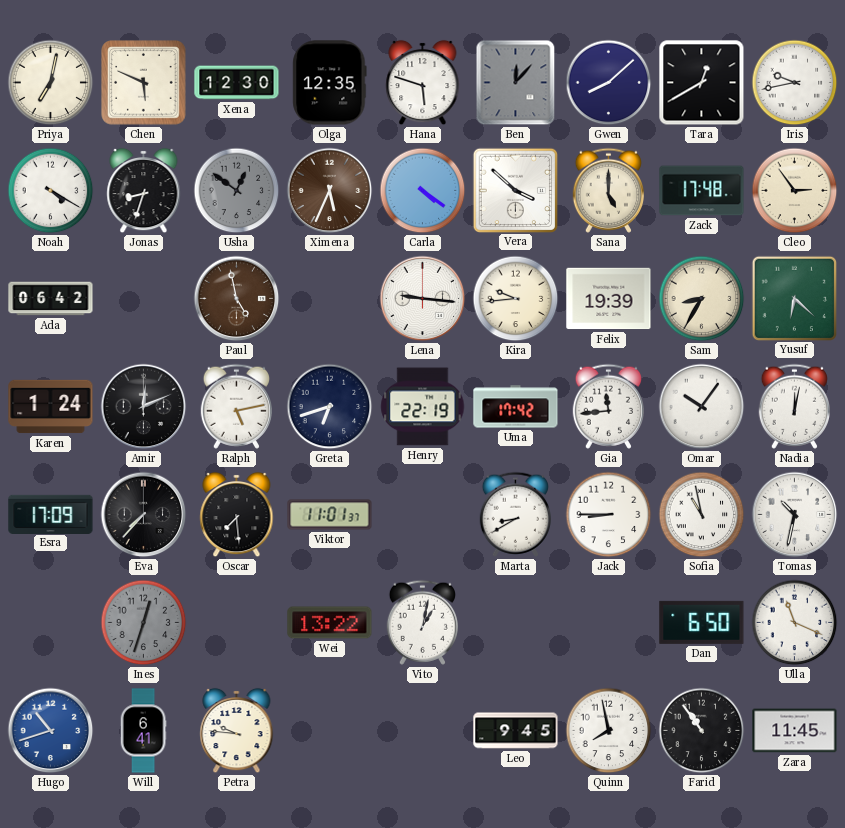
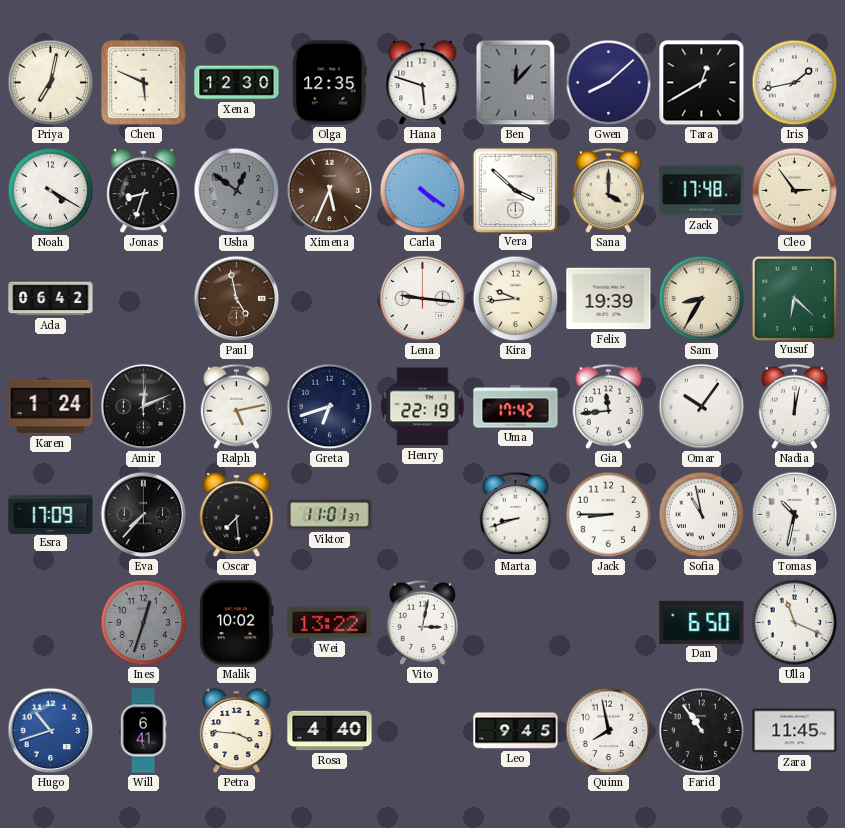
Iris: 9:43 -> 1:43 (795, 83)
Sana: 5:00 -> 4:00 (608, 190)
Marta: 8:40 -> 8:42 (515, 514)
Malik: none -> 10:02 (237, 623)
Vito: 1:02 -> 3:02 (422, 622)
Petra: 9:46 -> 3:46 (237, 731)
Rosa: none -> 4:40 (330, 731)
